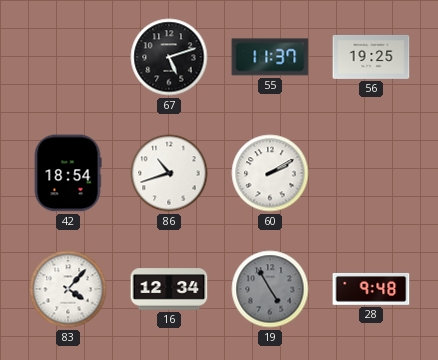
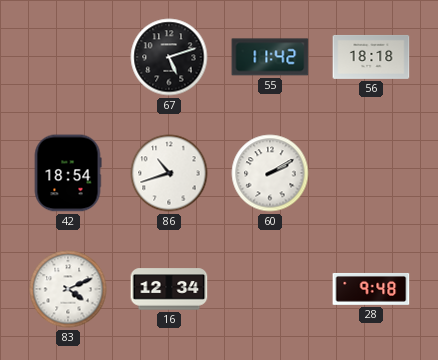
55: 11:37 -> 11:42 (270, 57)
56: 19:25 -> 18:18 (371, 57)
83: 4:07 -> 4:11 (68, 289)
19: 4:55 -> none (270, 289)
